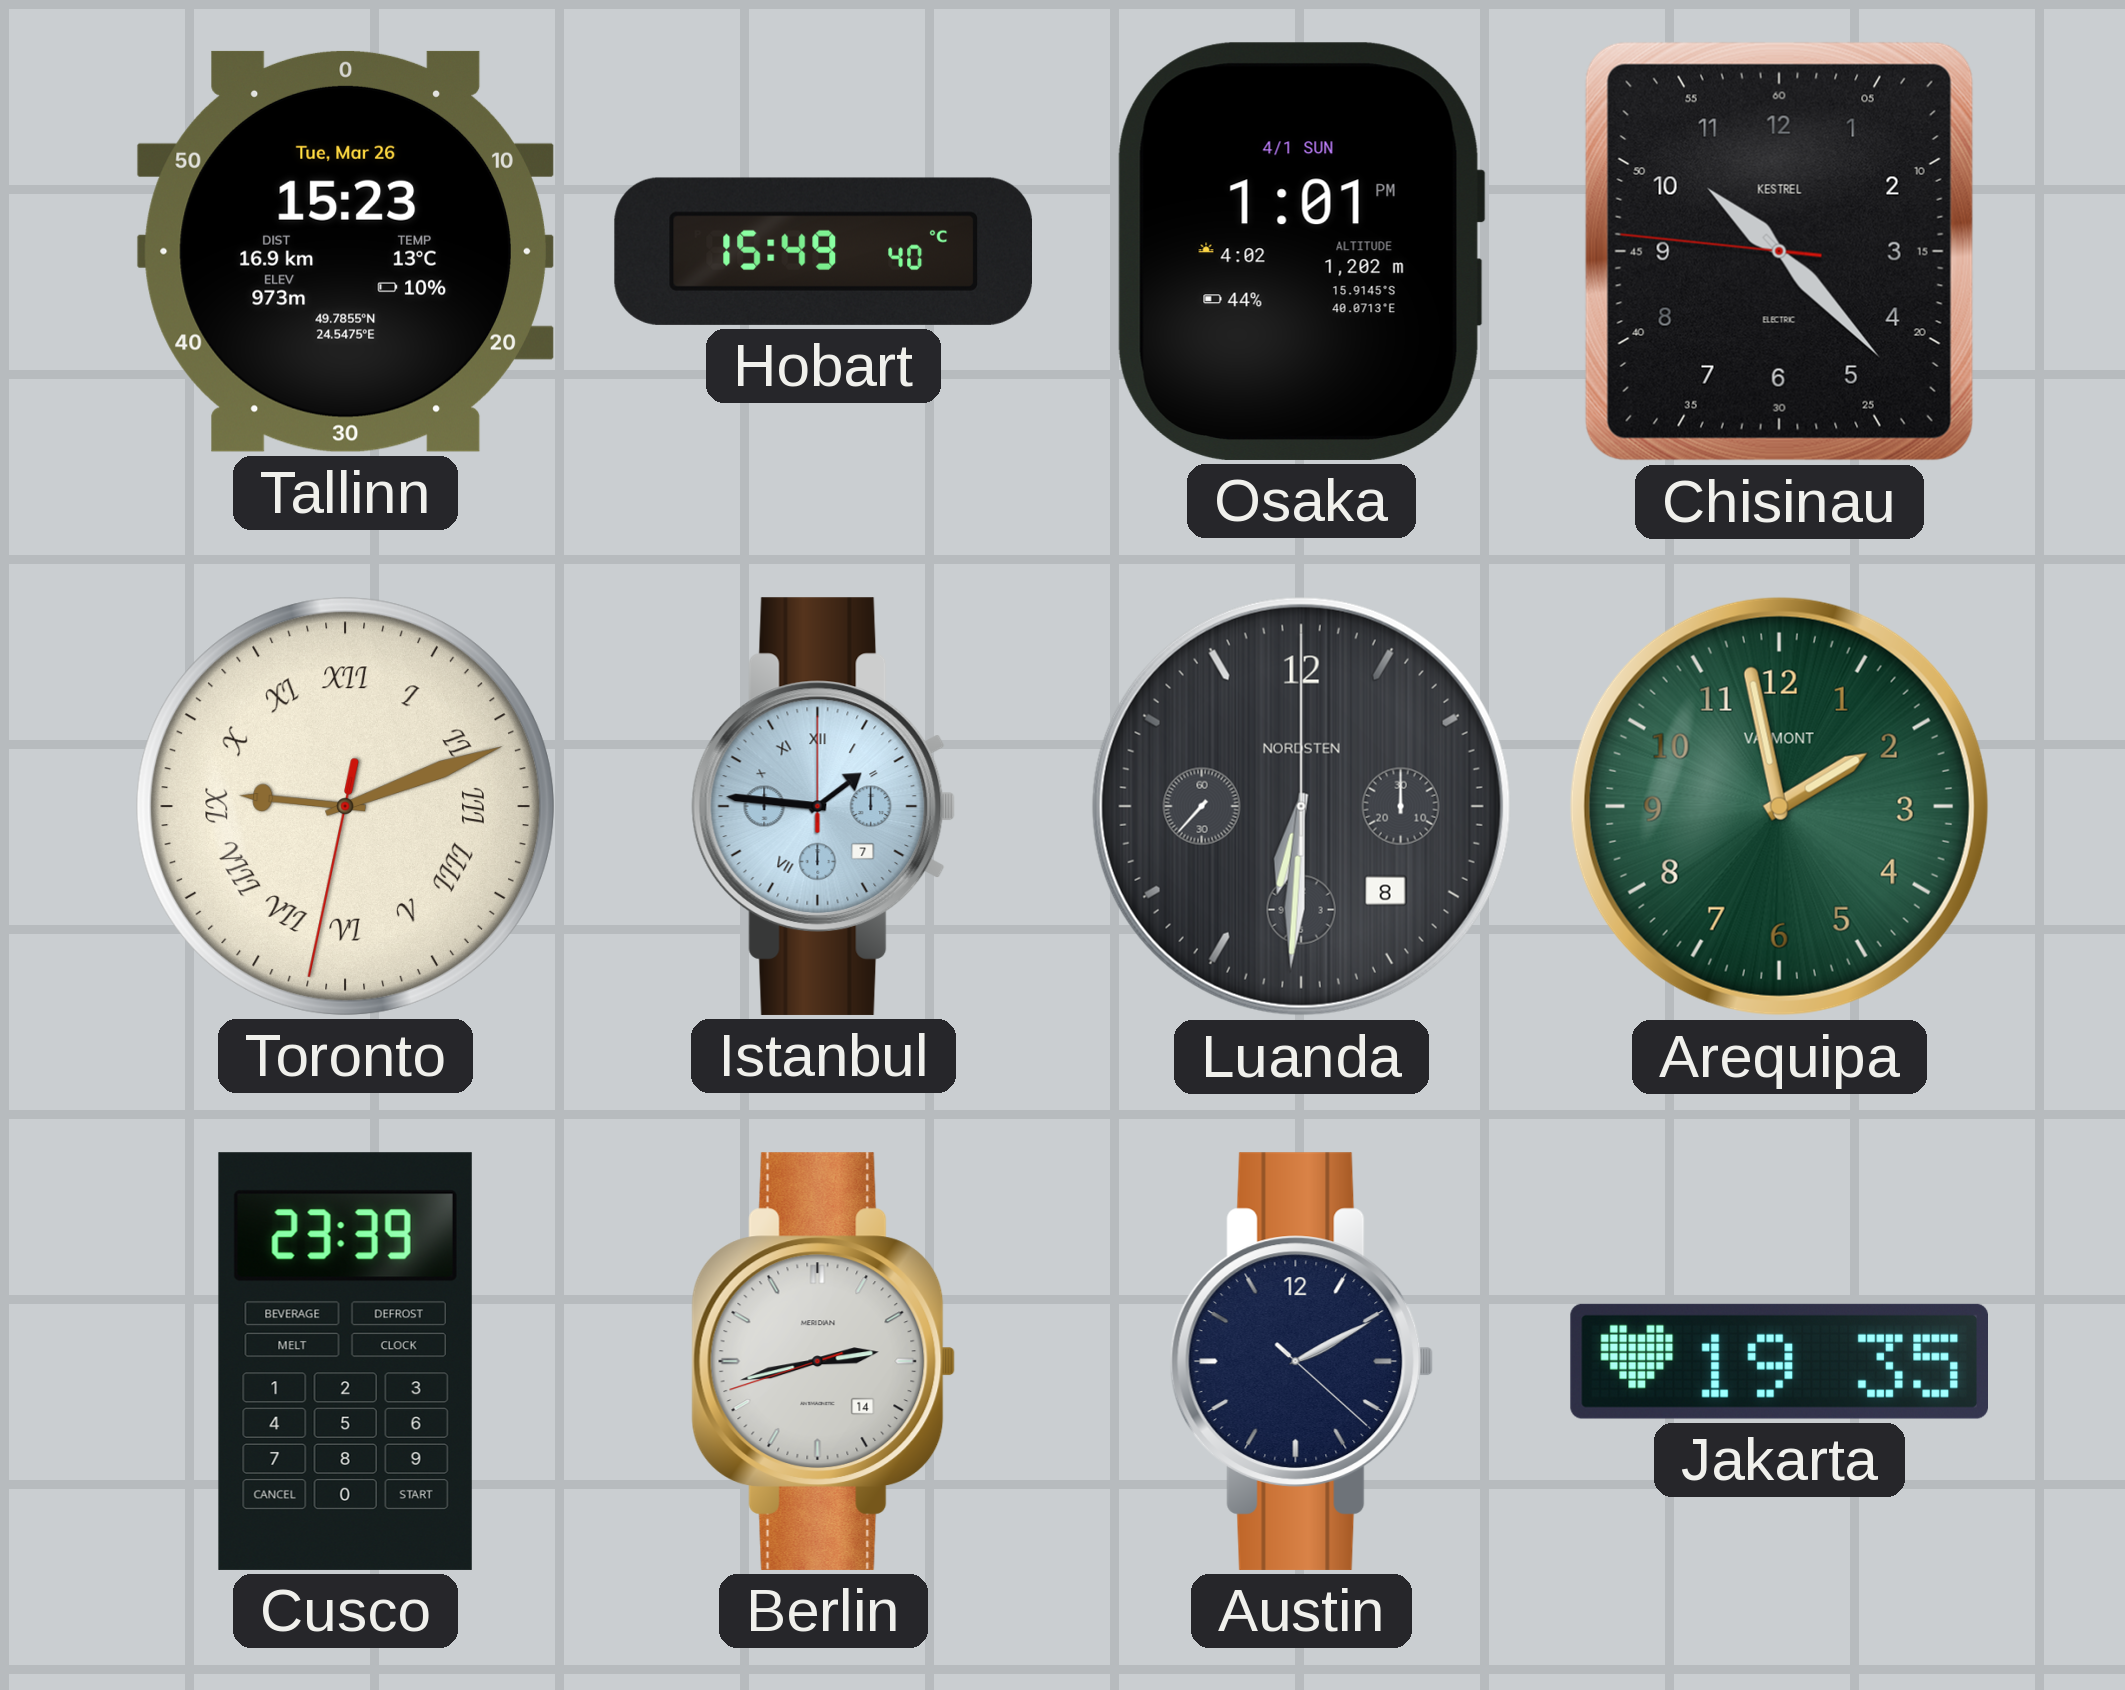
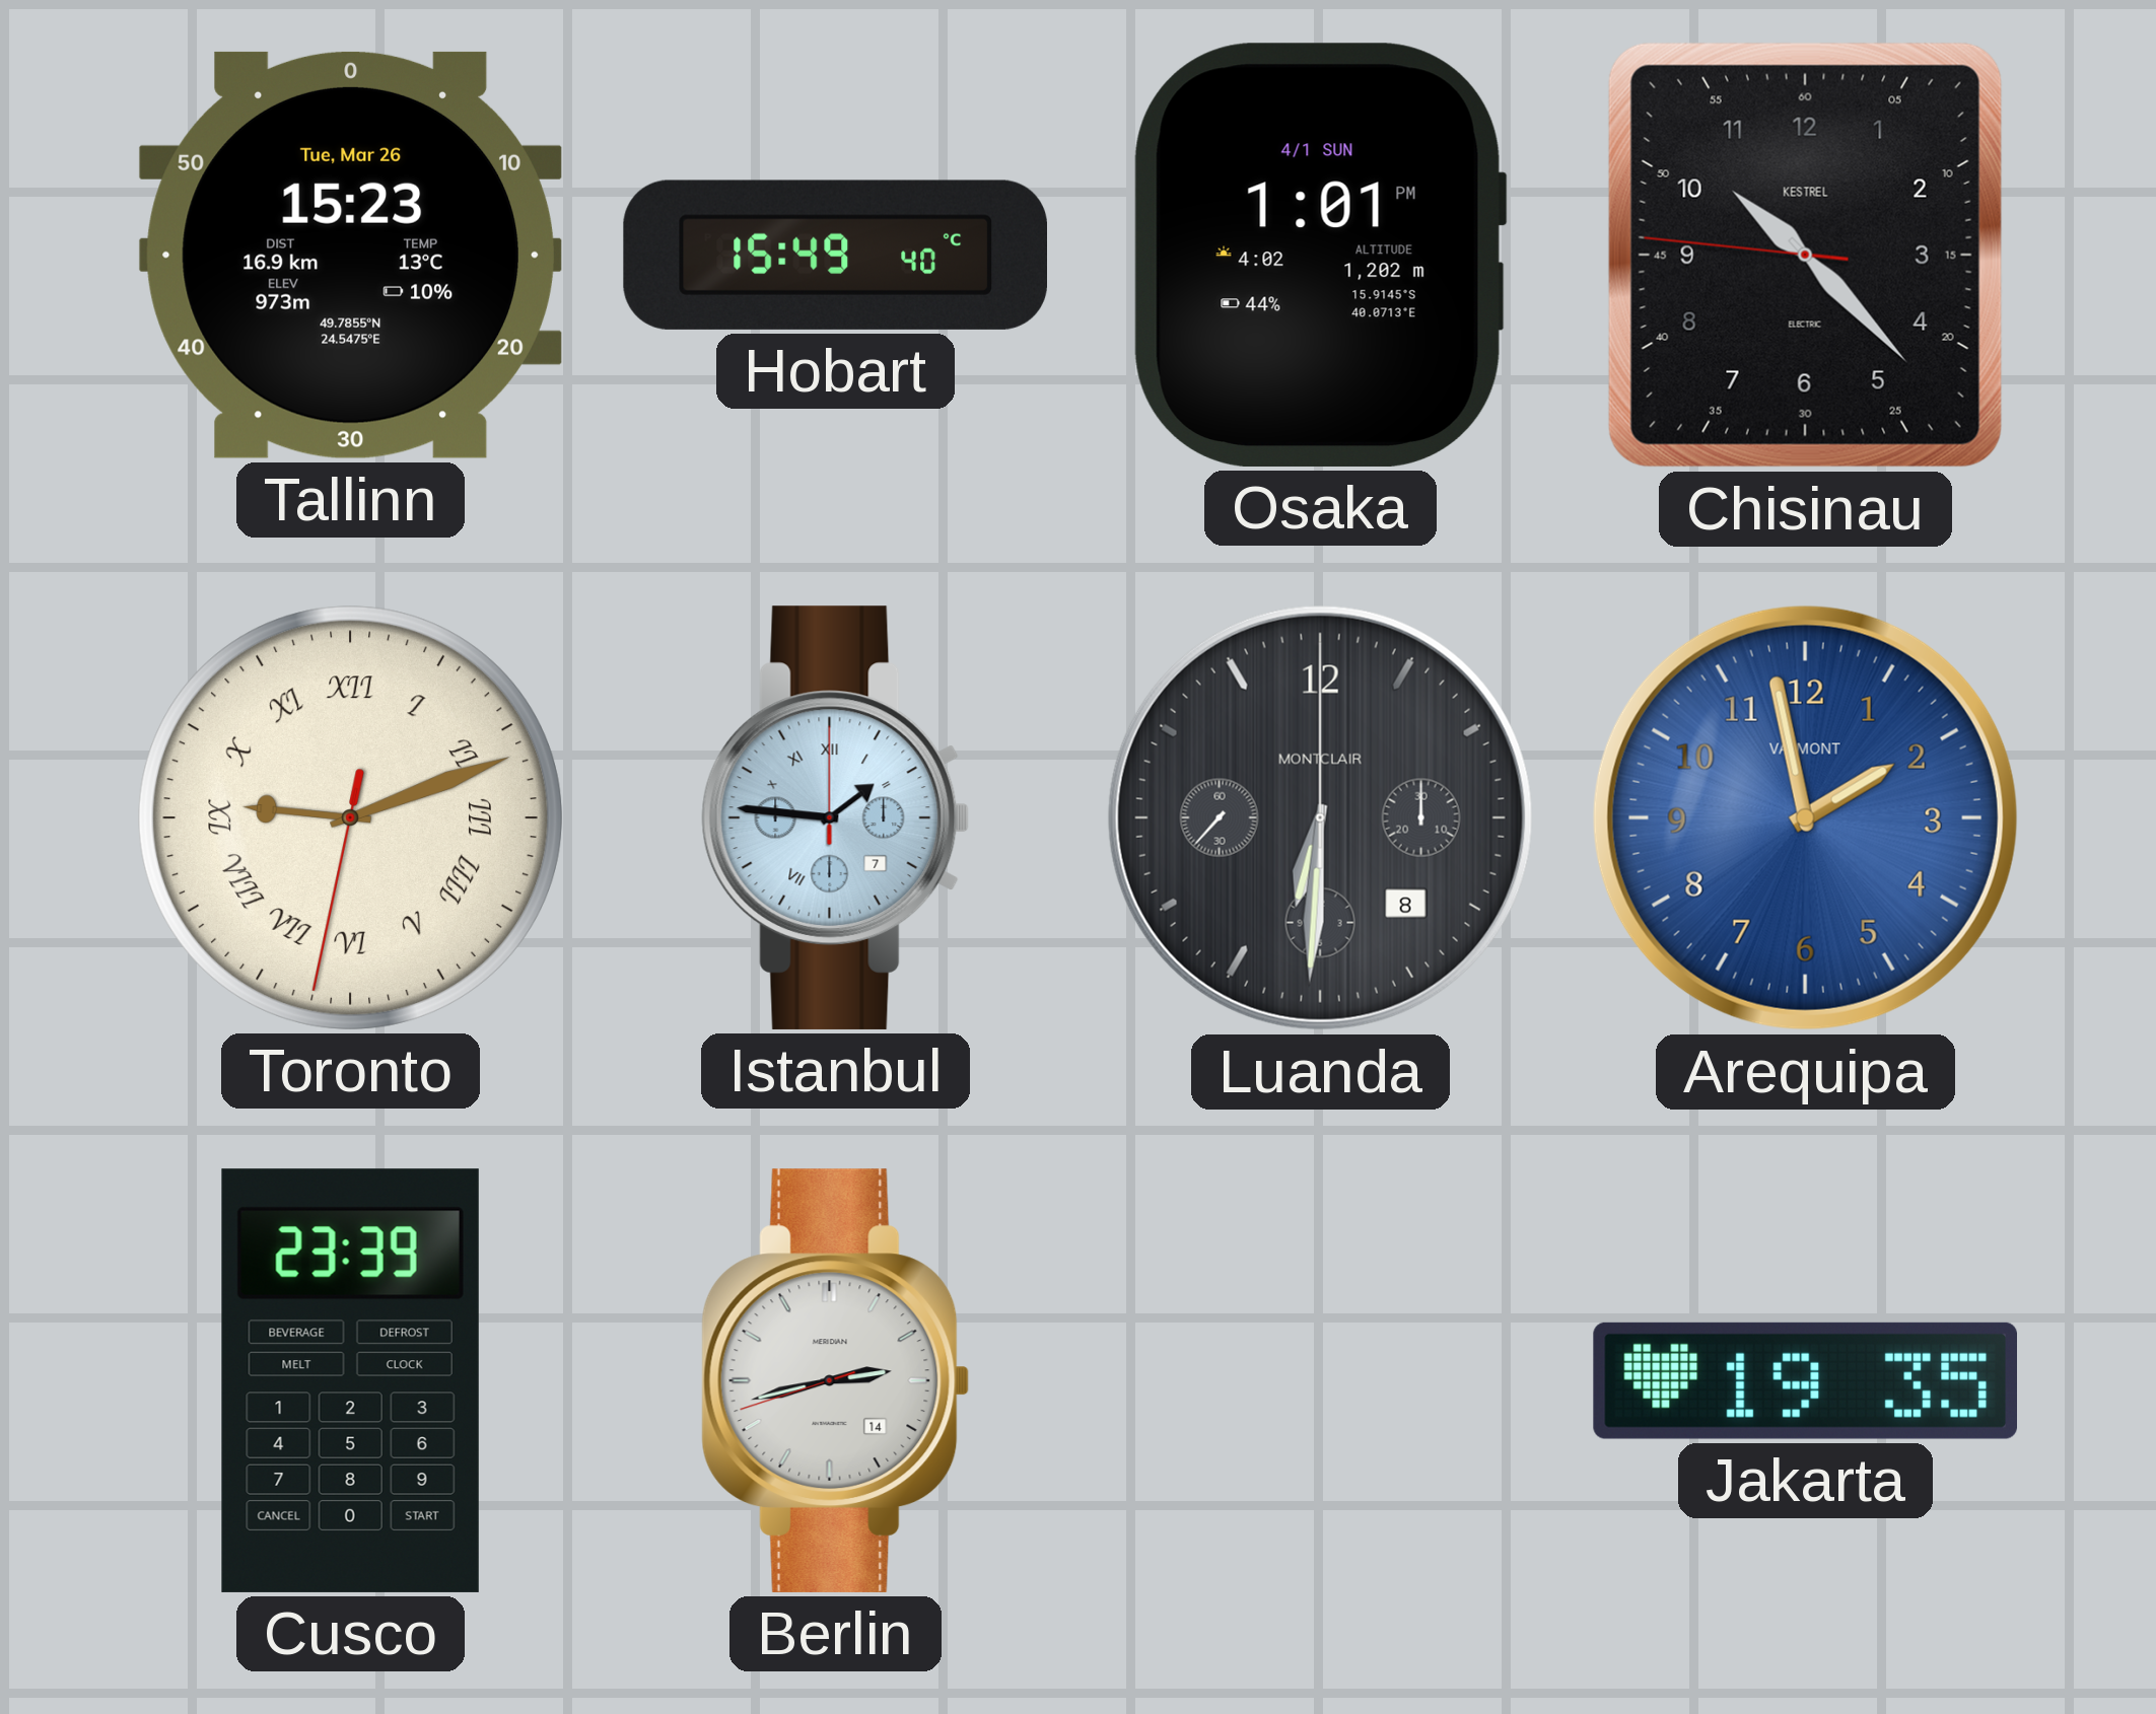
Luanda brand: NORDSTEN -> MONTCLAIR (1320, 817)
Arequipa dial: green -> blue (1805, 817)
Austin: 2:10 -> none (1302, 1361)
